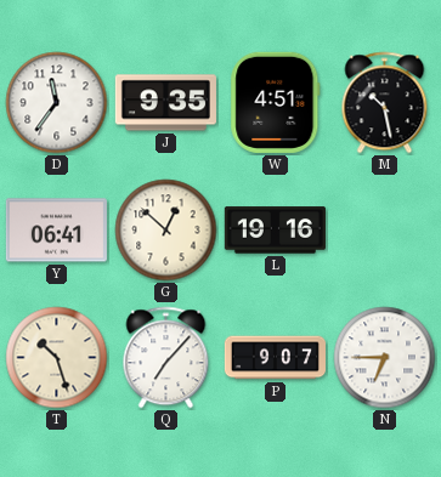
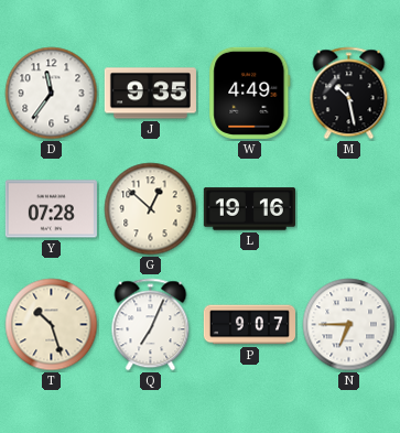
W: 4:51 -> 4:49 (250, 93)
Y: 06:41 -> 07:28 (51, 209)
Q: 7:07 -> 7:04 (151, 325)
